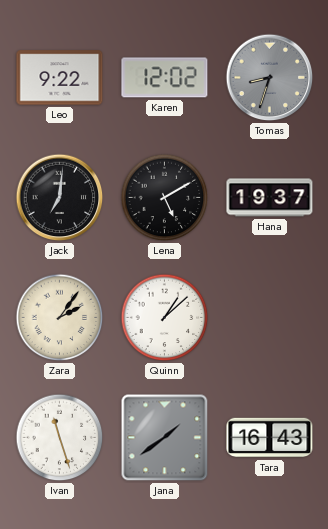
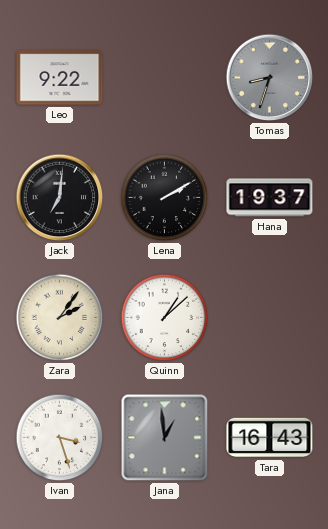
Karen: 12:02 -> none (165, 78)
Lena: 5:10 -> 2:10 (165, 198)
Ivan: 11:27 -> 3:27 (60, 438)
Jana: 1:39 -> 12:59 (165, 438)
